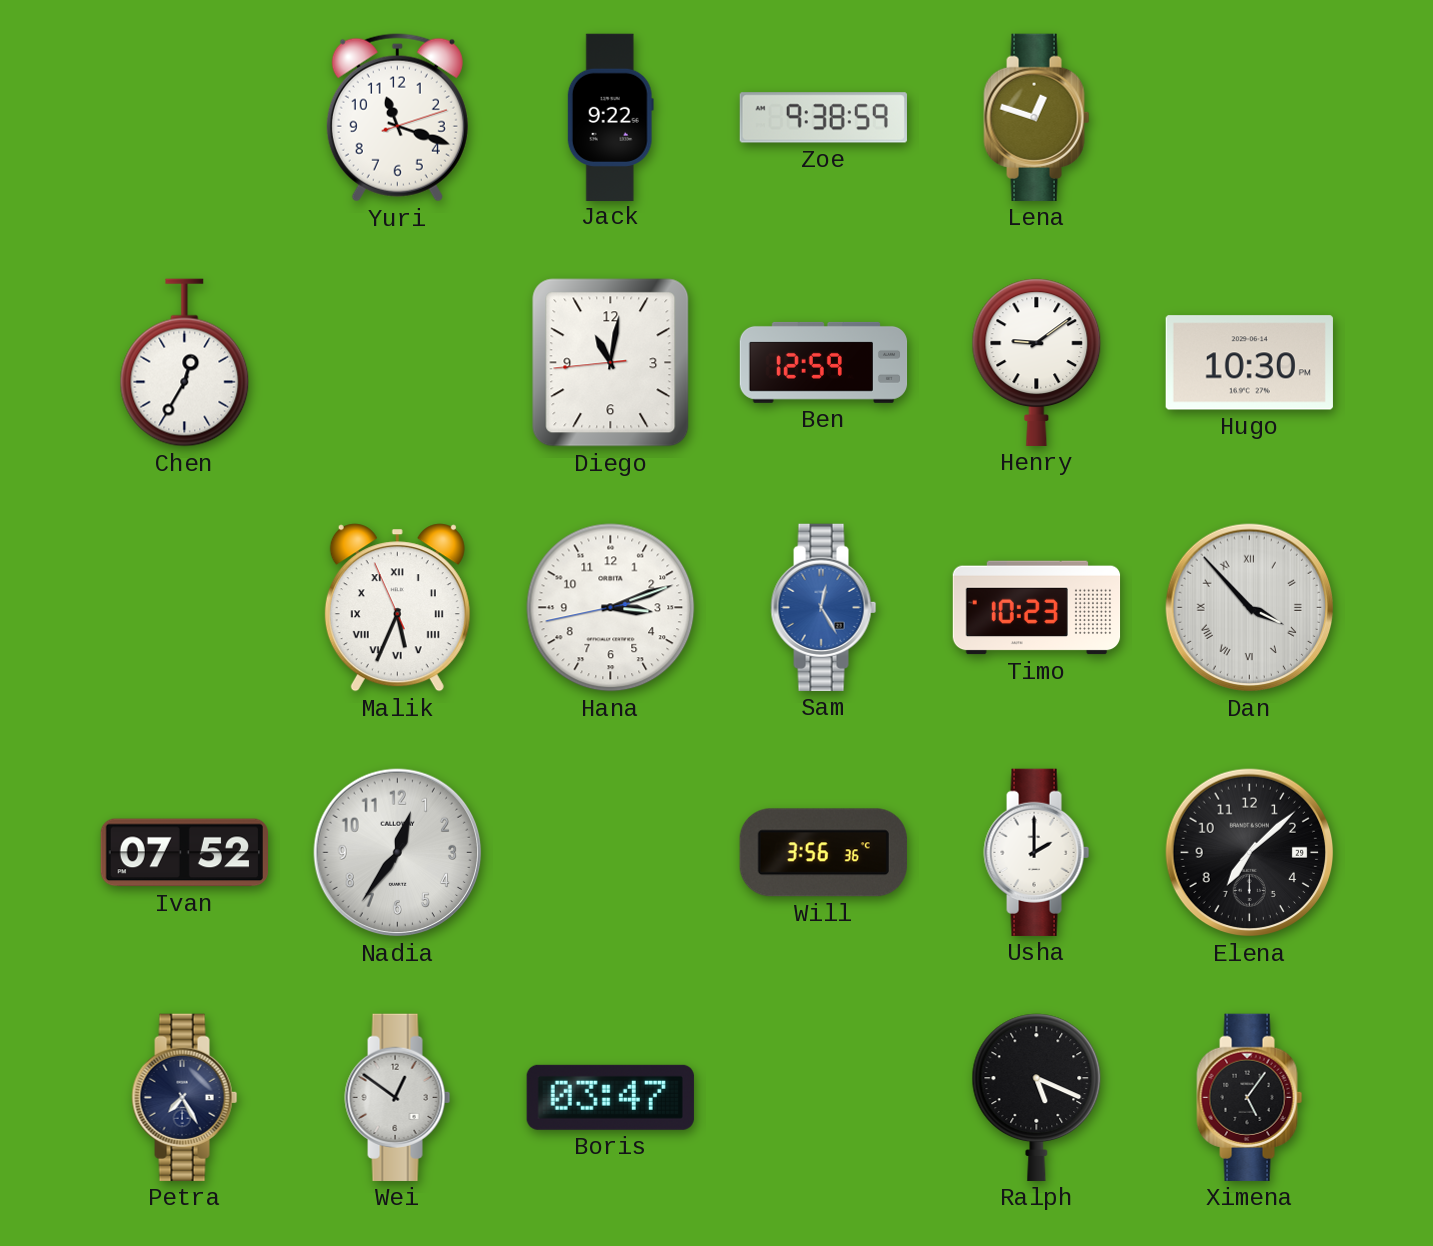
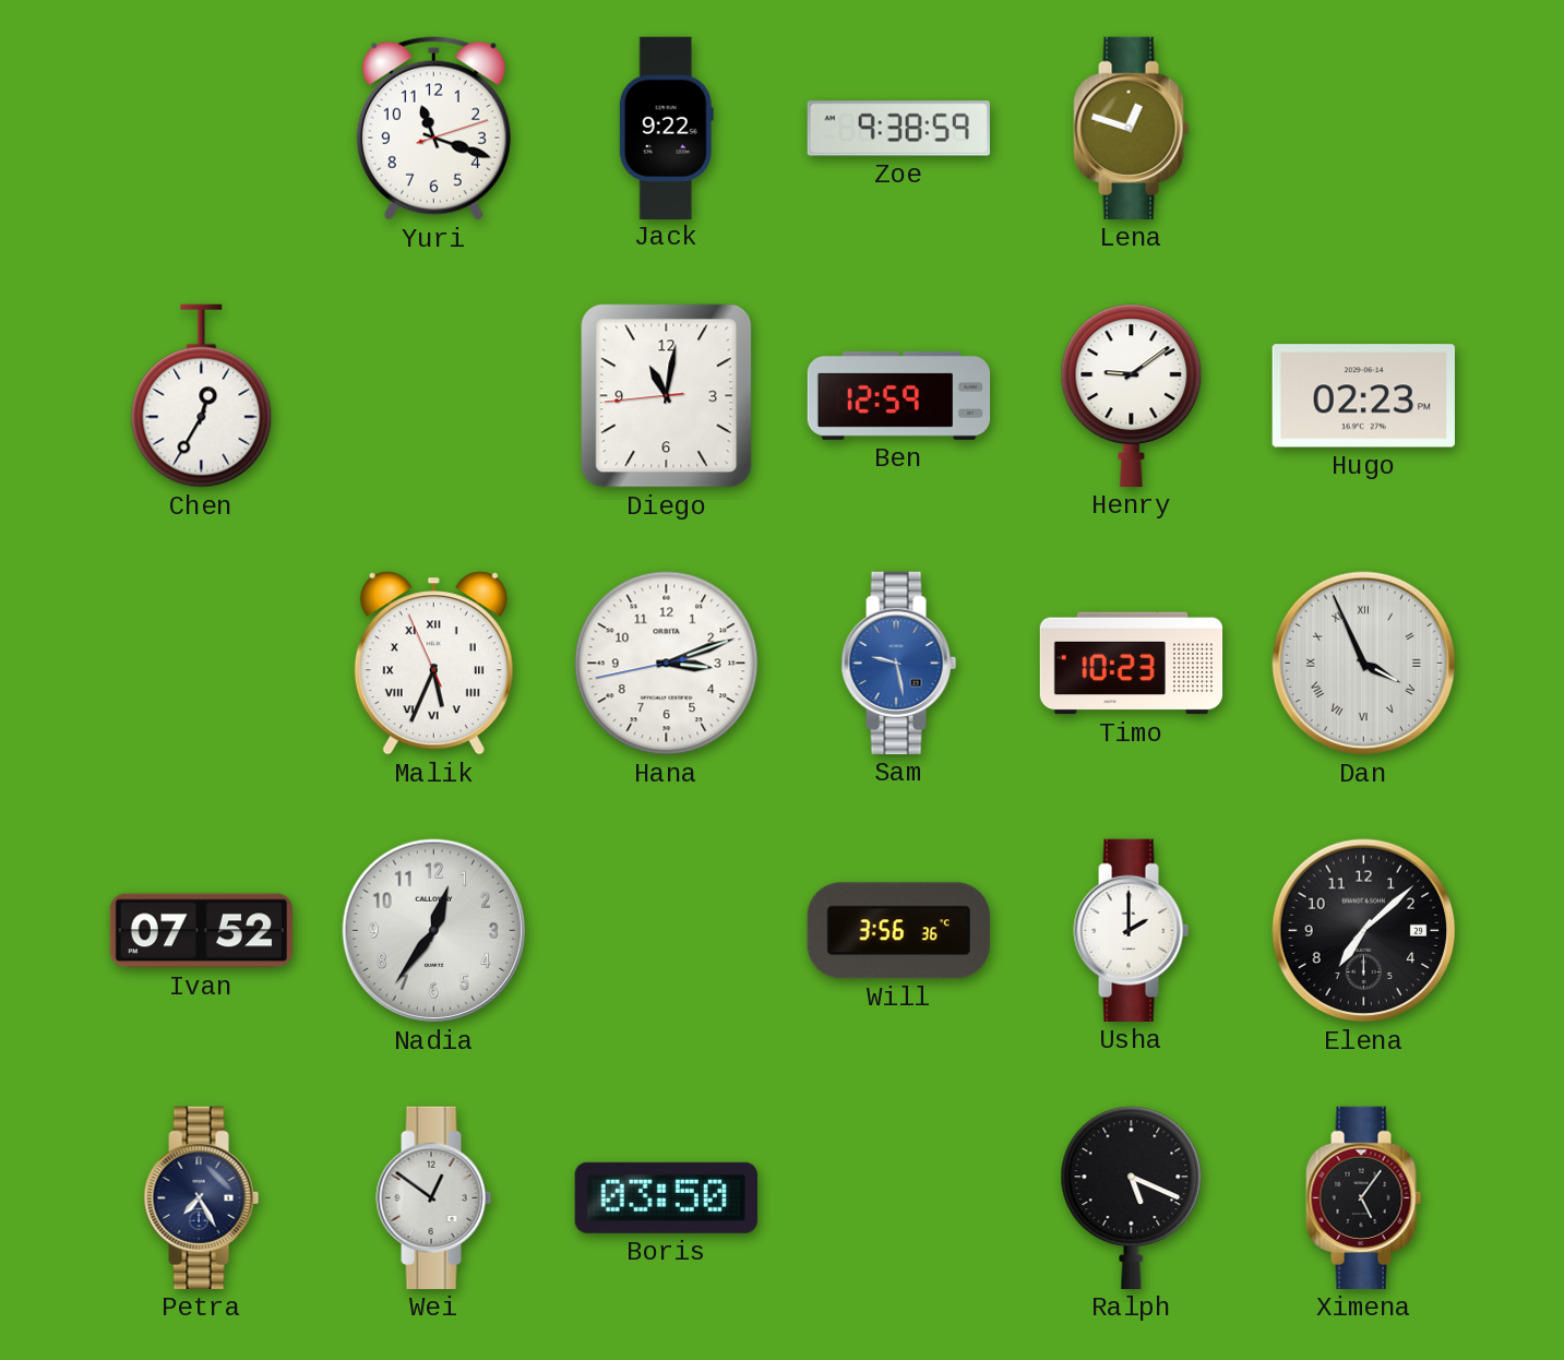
Hugo: 10:30 -> 02:23 (1363, 396)
Sam: 12:25 -> 9:28 (899, 663)
Dan: 3:53 -> 3:56 (1364, 664)
Boris: 03:47 -> 03:50 (666, 1197)
